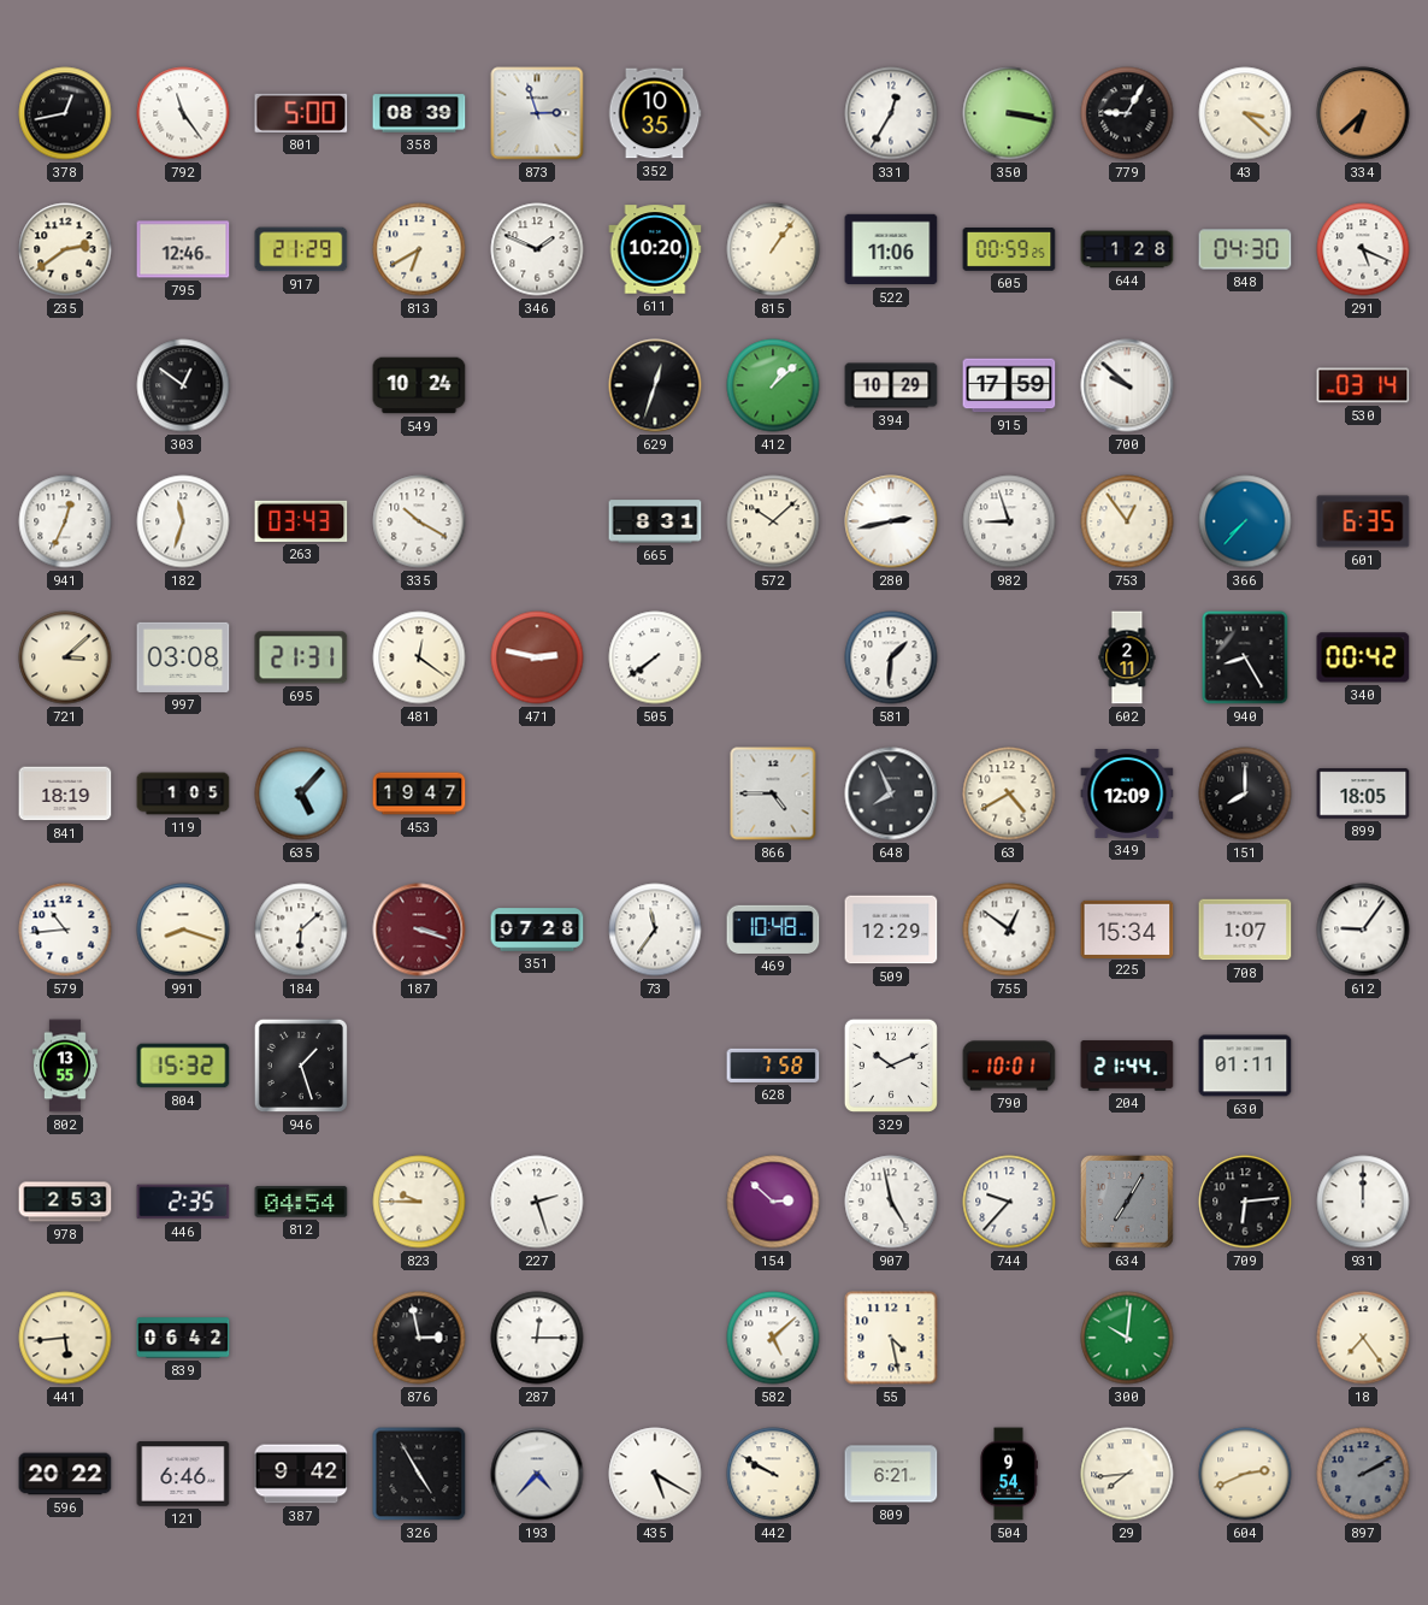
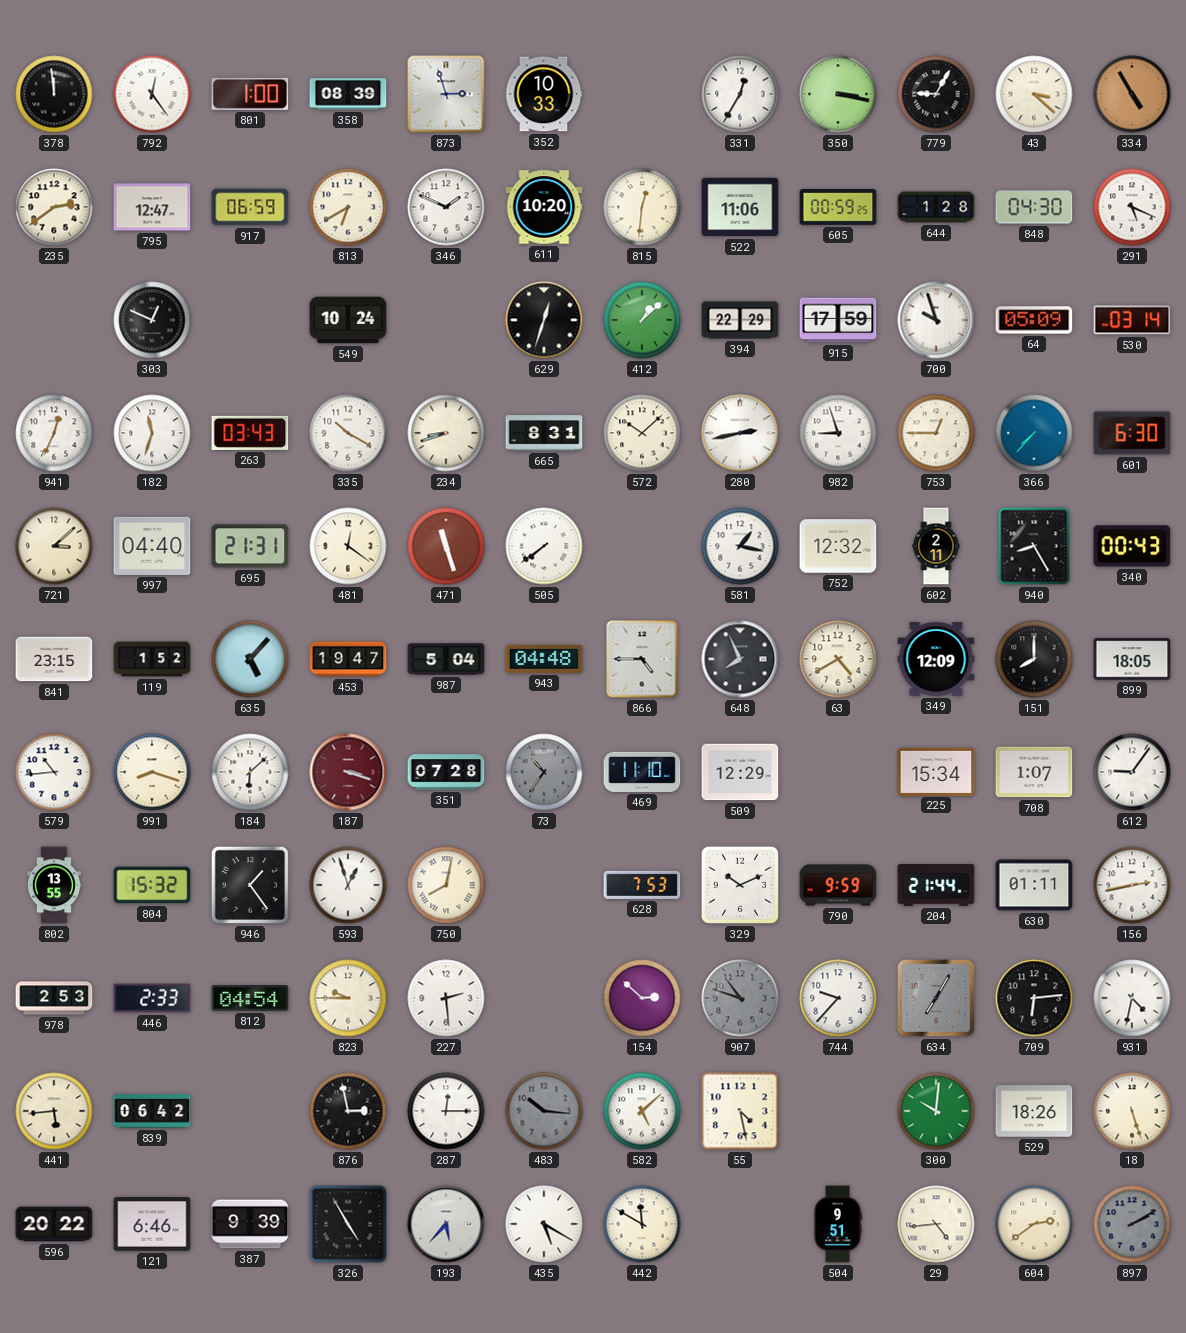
378: 12:43 -> 11:59 (54, 94)
792: 11:24 -> 12:24 (152, 94)
801: 5:00 -> 1:00 (250, 94)
352: 10:35 -> 10:33 (544, 94)
334: 6:38 -> 4:55 (1132, 94)
795: 12:46 -> 12:47 (152, 207)
917: 21:29 -> 06:59 (250, 207)
815: 1:06 -> 12:31 (642, 207)
303: 12:51 -> 12:49 (152, 320)
394: 10:29 -> 22:29 (740, 320)
700: 9:52 -> 9:57 (936, 320)
64: none -> 05:09 (1034, 320)
234: none -> 8:42 (446, 433)
753: 12:54 -> 12:45 (936, 433)
601: 6:35 -> 6:30 (1132, 433)
997: 03:08 -> 04:40 (152, 546)
471: 2:47 -> 11:27 (446, 546)
581: 1:31 -> 1:17 (740, 546)
752: none -> 12:32 (838, 546)
340: 00:42 -> 00:43 (1132, 546)
841: 18:19 -> 23:15 (54, 659)
119: 1:05 -> 1:52 (152, 659)
987: none -> 5:04 (446, 659)
943: none -> 04:48 (544, 659)
73: 11:36 -> 10:36 (544, 772)
73 dial: white -> grey (544, 772)
469: 10:48 -> 11:10 (642, 772)
755: 12:51 -> none (1009, 930)
946: 1:27 -> 1:24 (250, 885)
593: none -> 12:57 (348, 885)
750: none -> 8:02 (446, 885)
628: 7:58 -> 7:53 (642, 885)
790: 10:01 -> 9:59 (838, 885)
156: none -> 2:43 (1132, 885)
446: 2:35 -> 2:33 (152, 998)
227: 2:27 -> 2:29 (446, 998)
907: 4:58 -> 10:48 (740, 998)
907 dial: white -> grey (740, 998)
931: 12:00 -> 4:32 (1132, 998)
483: none -> 10:16 (544, 1111)
529: none -> 18:26 (1034, 1111)
18: 7:24 -> 5:27 (1132, 1111)
387: 9:42 -> 9:39 (250, 1224)
193: 4:37 -> 5:37 (446, 1224)
442: 9:50 -> 11:50 (642, 1224)
809: 6:21 -> none (891, 1474)
504: 9:54 -> 9:51 (838, 1224)
29: 7:44 -> 4:44 (936, 1224)
604: 2:41 -> 2:39 (1034, 1224)
